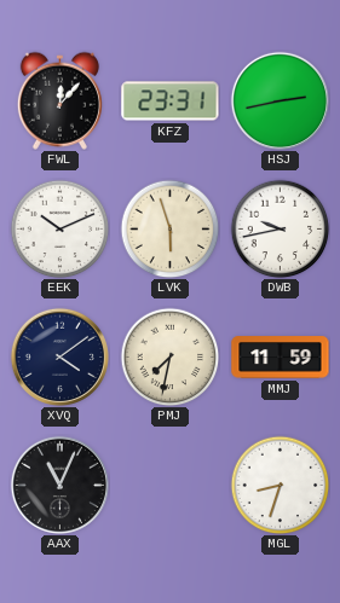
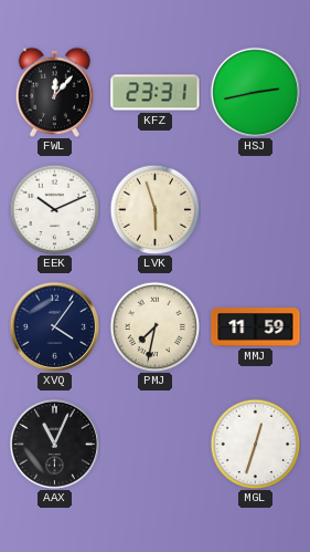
DWB: 9:43 -> none (280, 228)
XVQ: 4:09 -> 4:06 (54, 326)
MGL: 8:33 -> 12:33 (255, 444)
